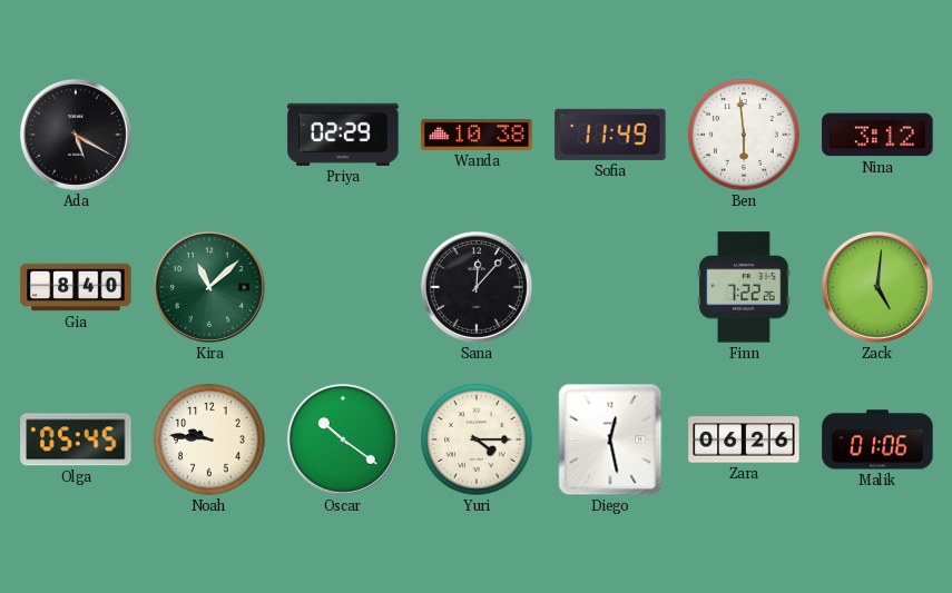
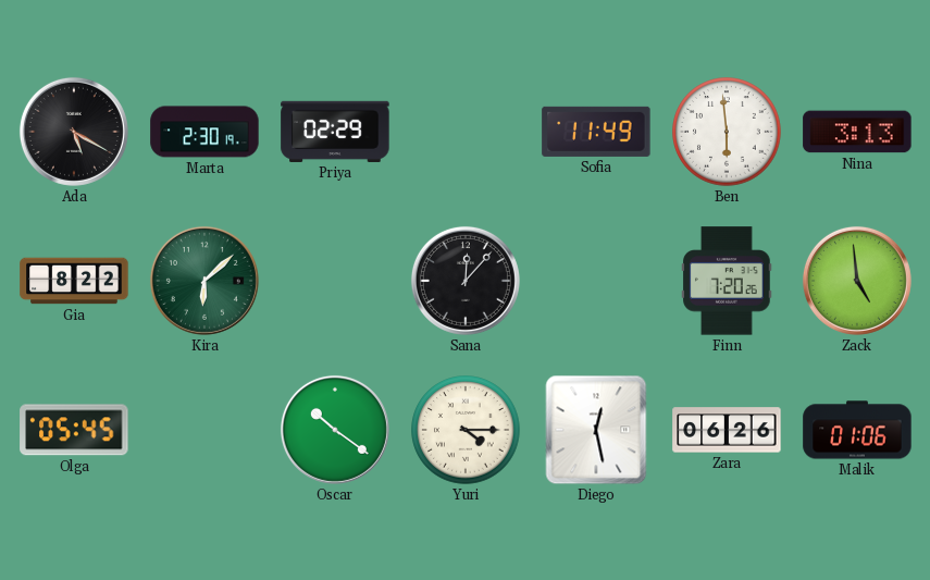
Marta: none -> 2:30 (204, 132)
Wanda: 10:38 -> none (477, 136)
Nina: 3:12 -> 3:13 (857, 132)
Gia: 8:40 -> 8:22 (74, 281)
Kira: 11:08 -> 6:08 (204, 281)
Finn: 7:22 -> 7:20 (728, 281)
Zack: 5:01 -> 4:59 (857, 281)
Noah: 9:46 -> none (209, 439)
